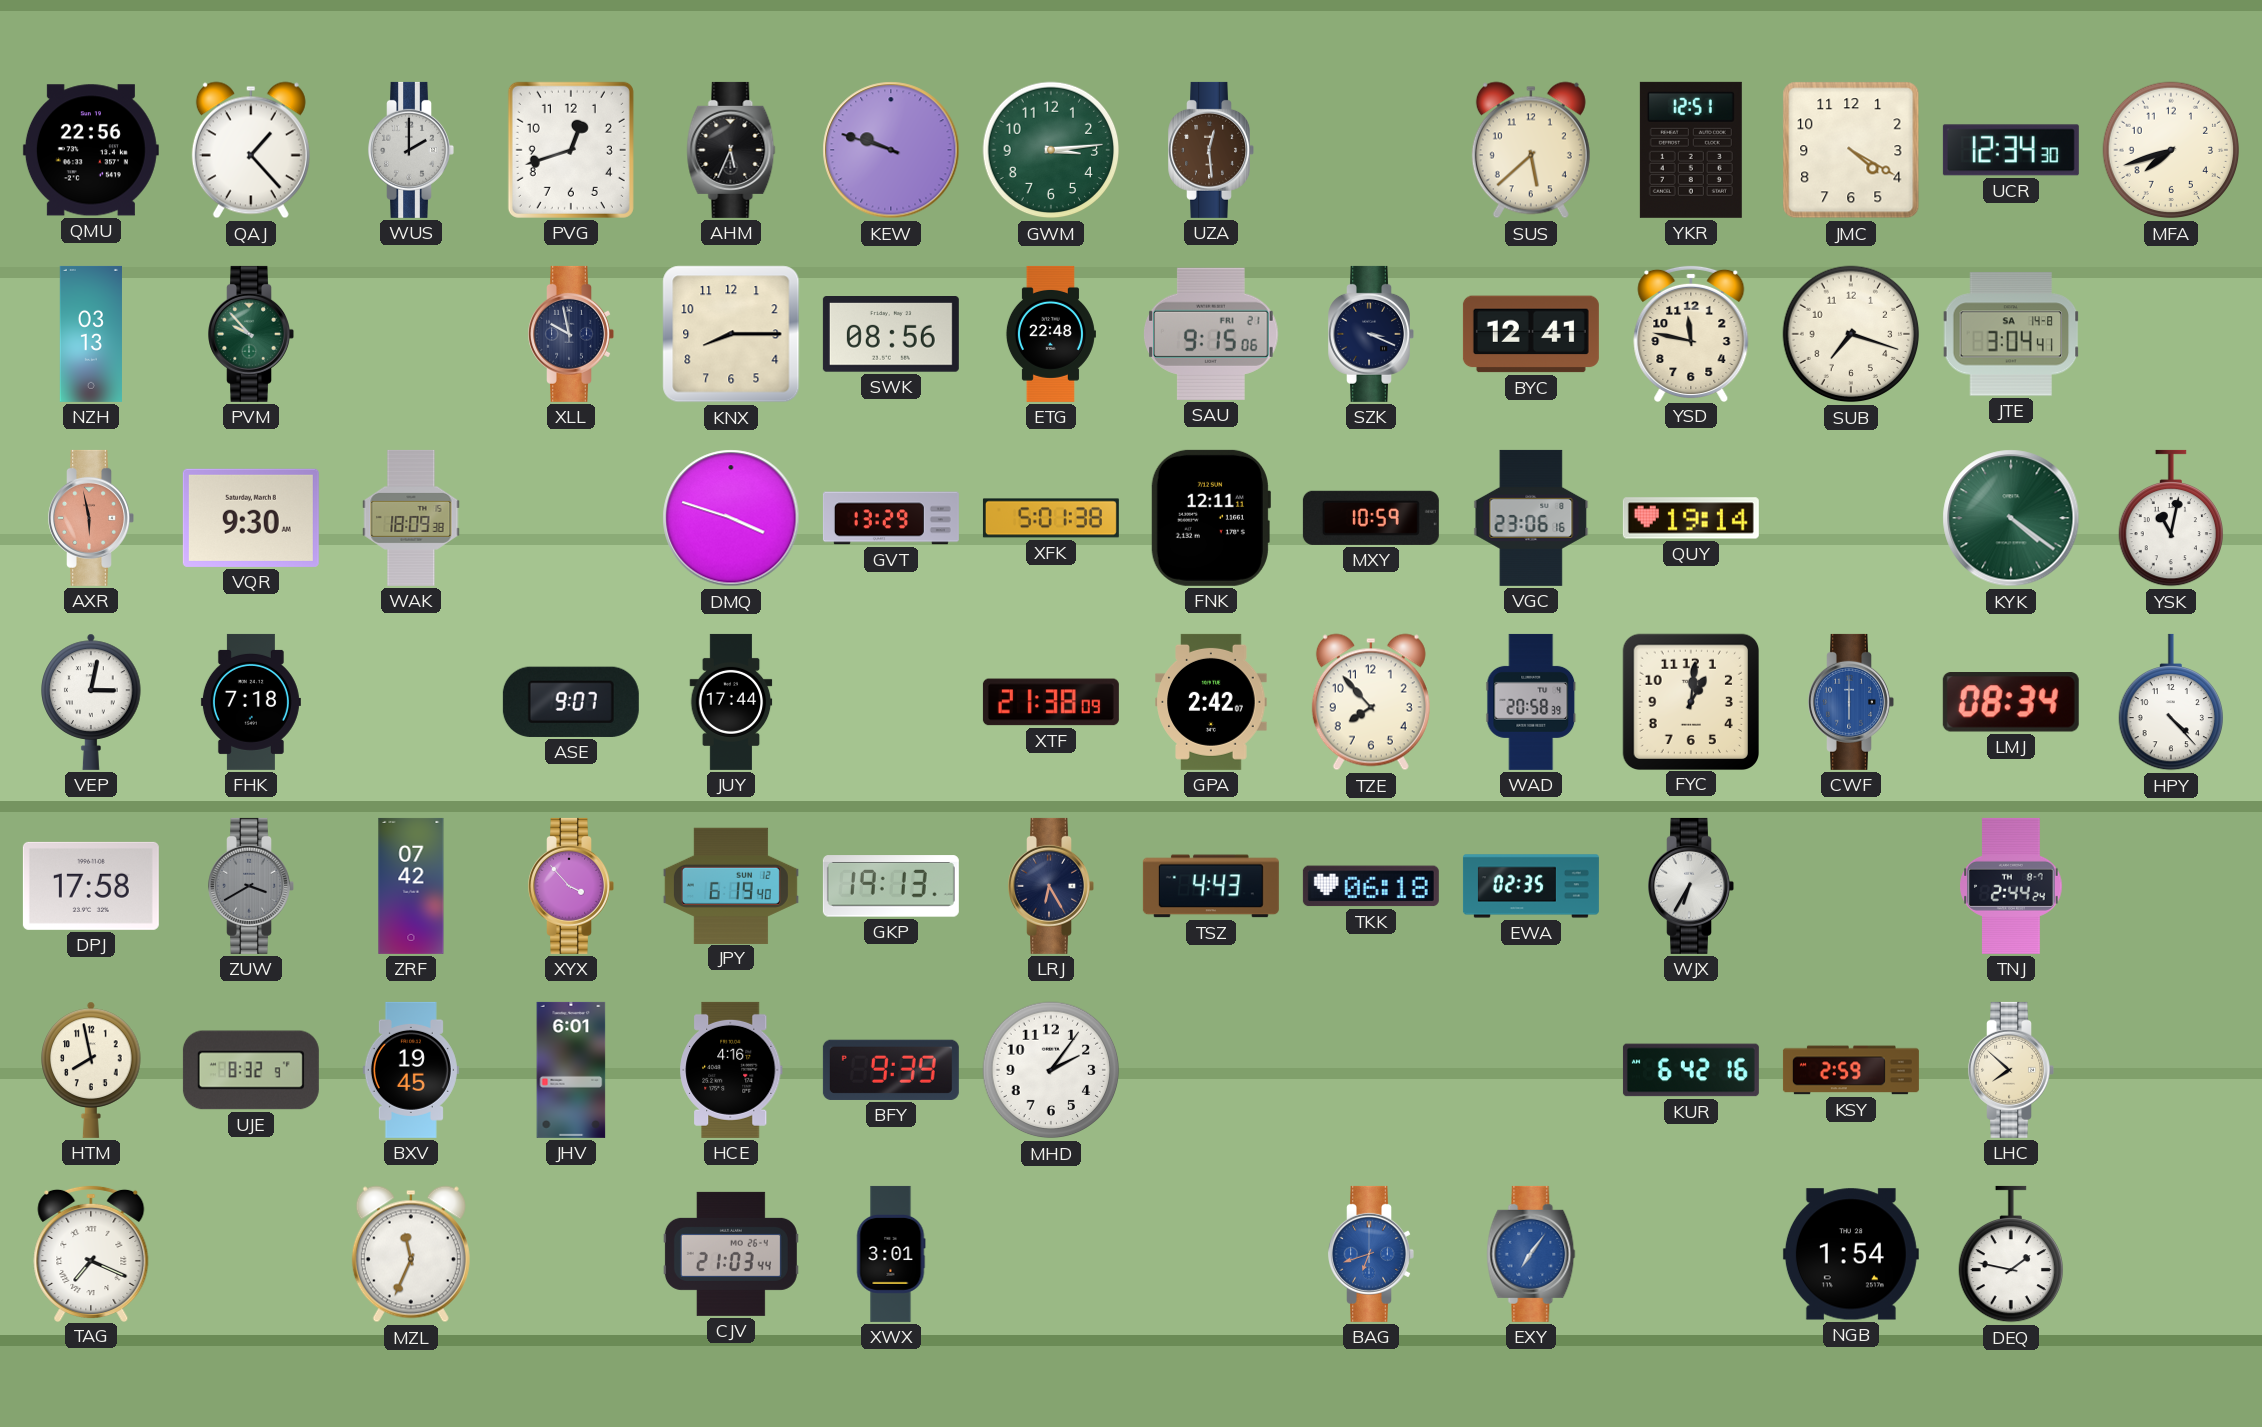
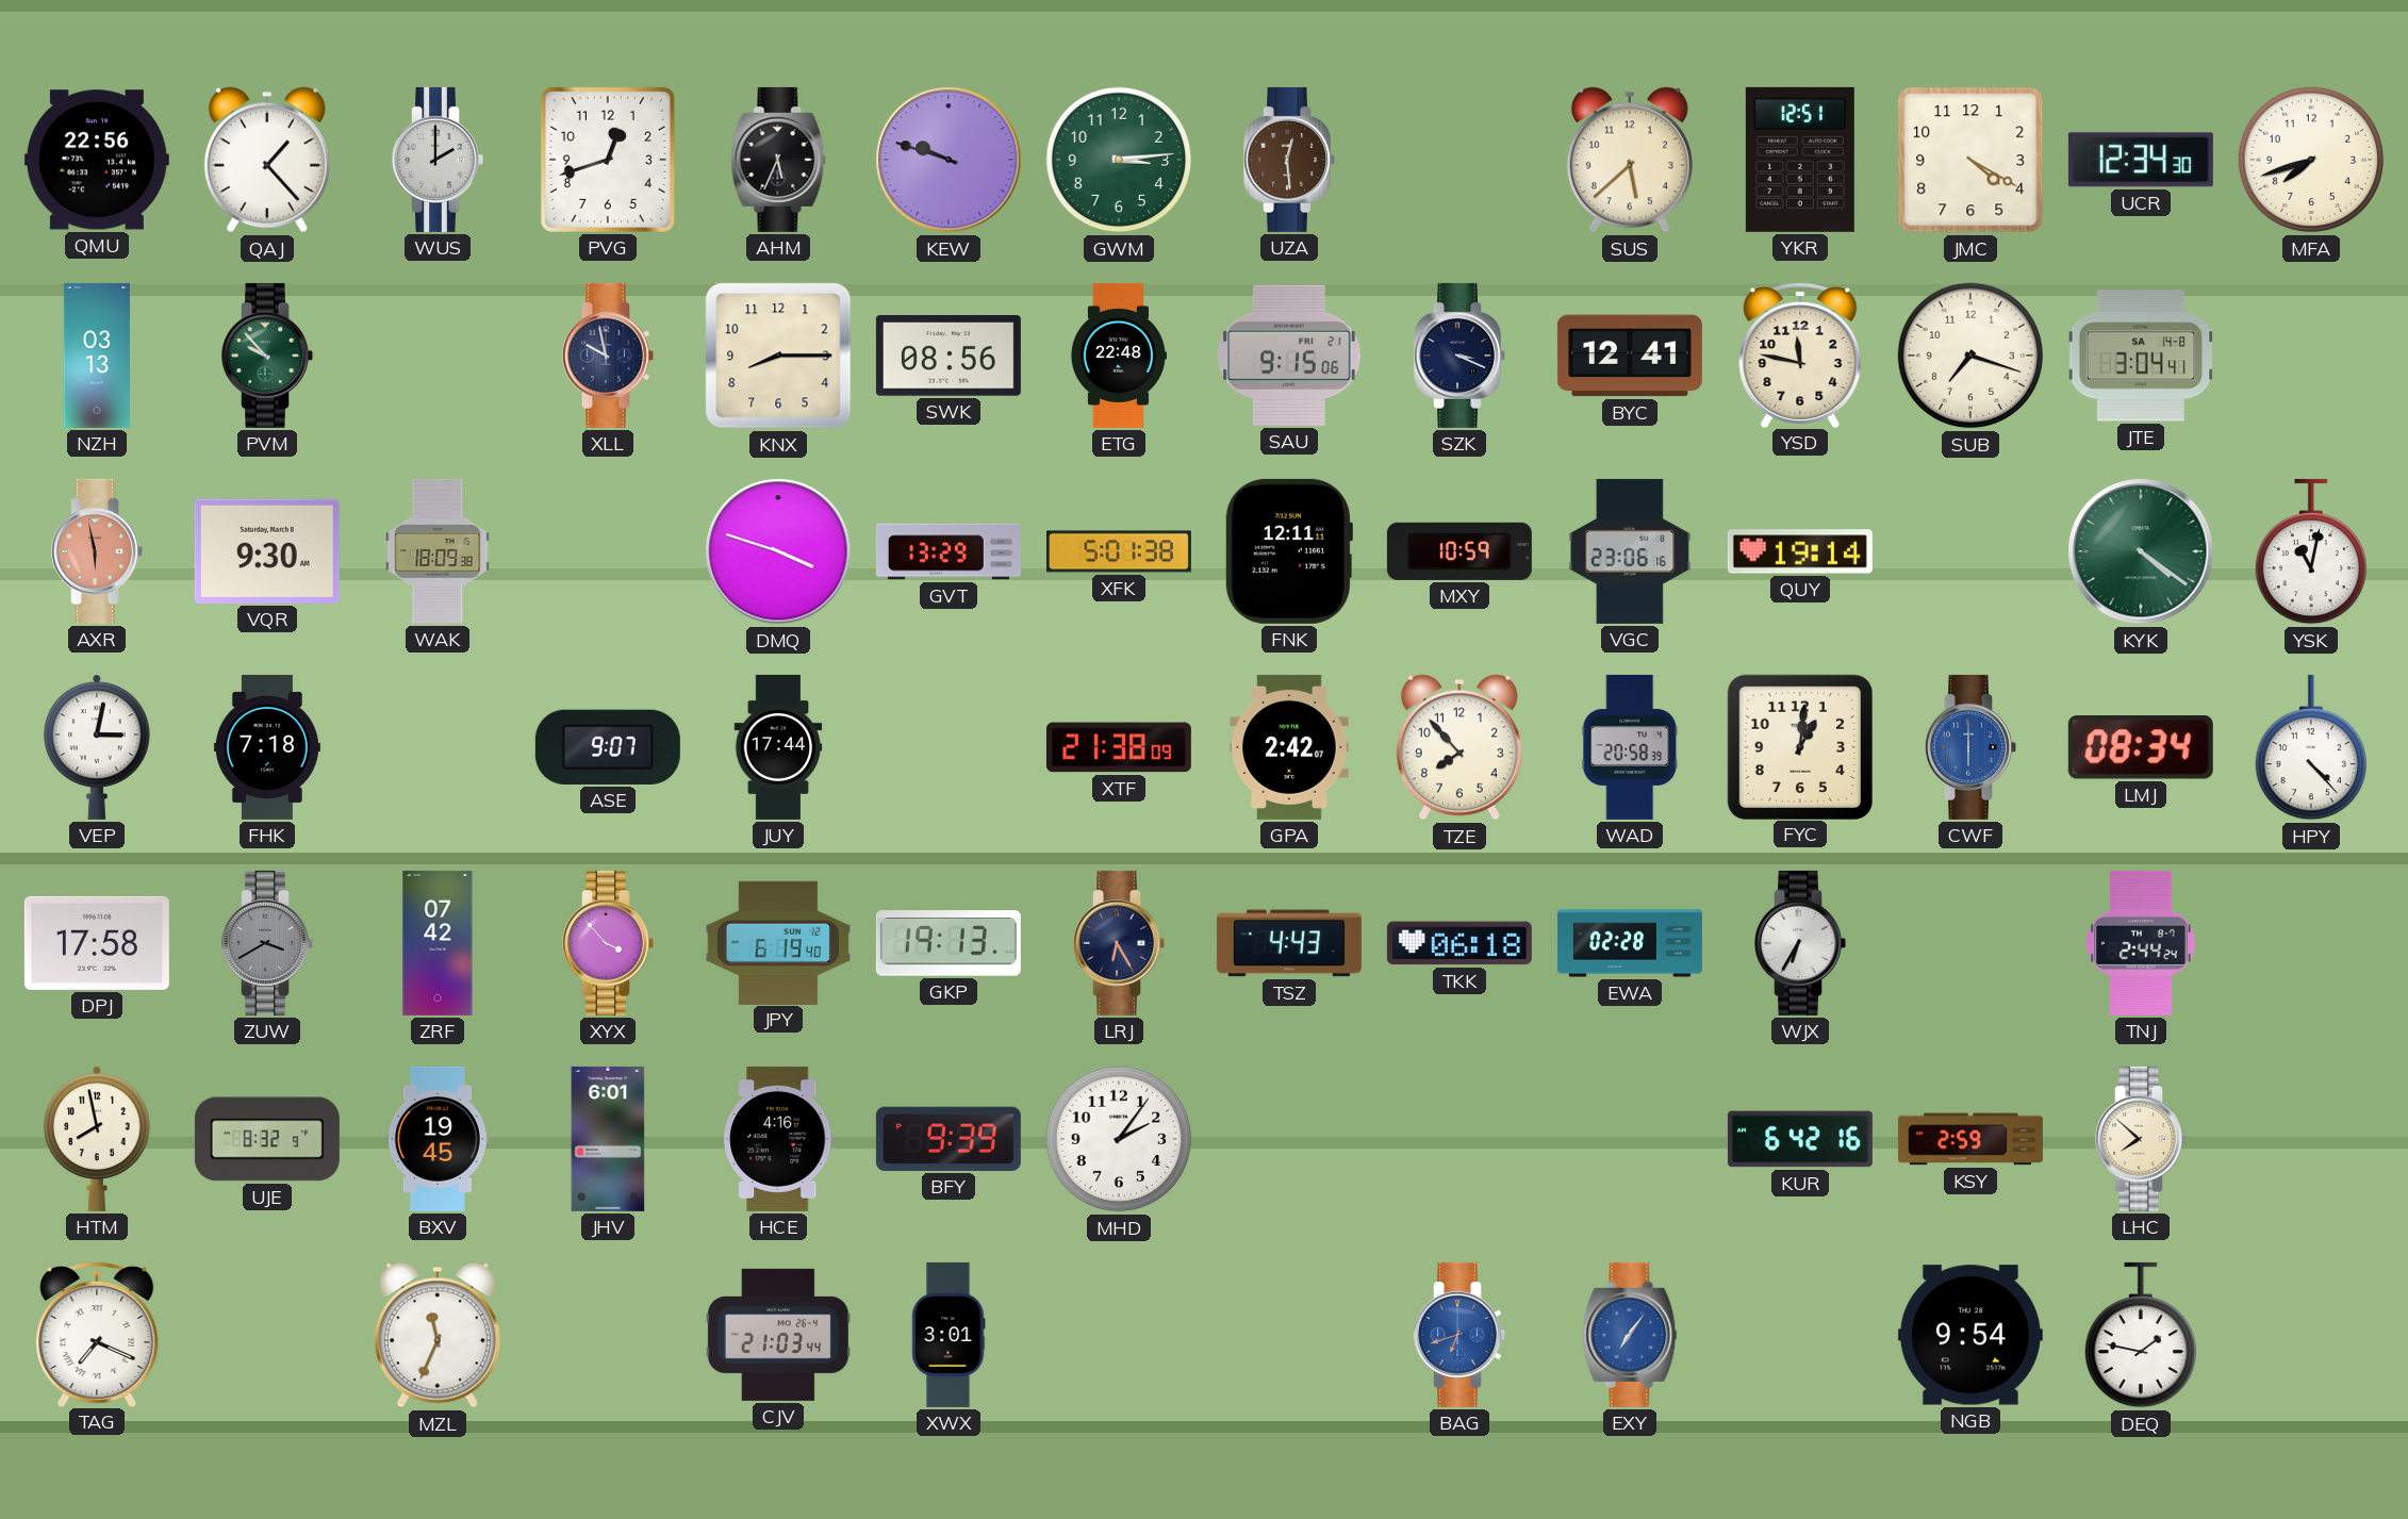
EWA: 02:35 -> 02:28 (1630, 943)
NGB: 1:54 -> 9:54 (1970, 1335)
